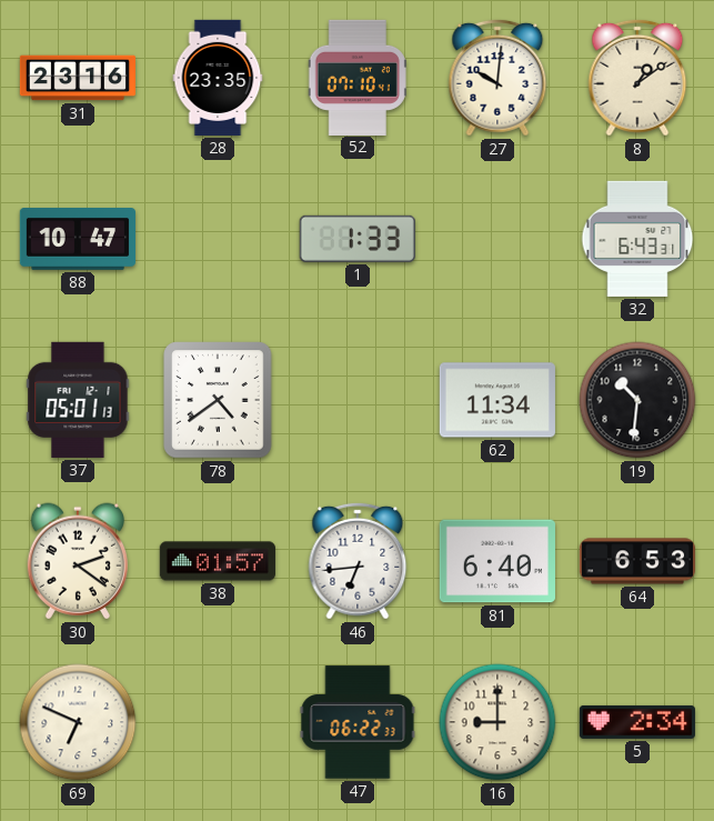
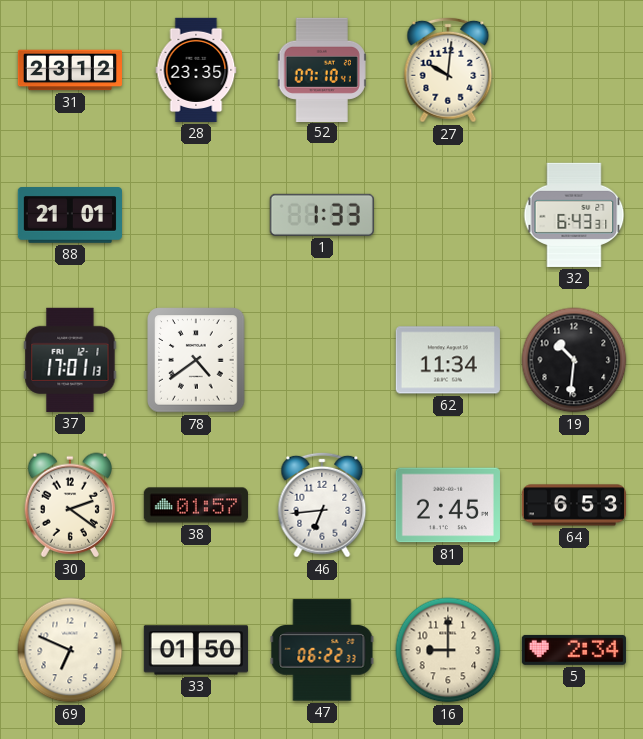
31: 23:16 -> 23:12 (69, 70)
8: 1:09 -> none (637, 78)
88: 10:47 -> 21:01 (69, 216)
37: 05:01 -> 17:01 (70, 360)
81: 6:40 -> 2:45 (448, 505)
33: none -> 01:50 (196, 650)
